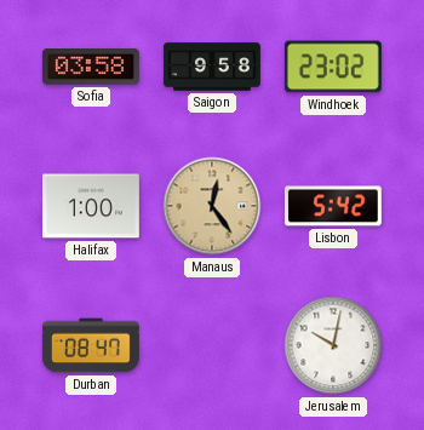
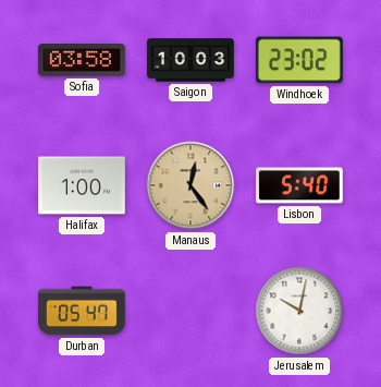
Saigon: 9:58 -> 10:03 (192, 60)
Lisbon: 5:42 -> 5:40 (299, 185)
Durban: 08:47 -> 05:47 (83, 311)
